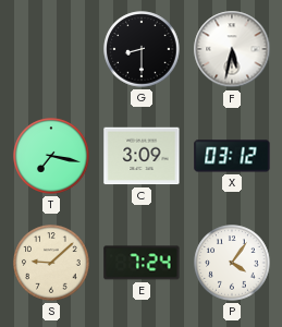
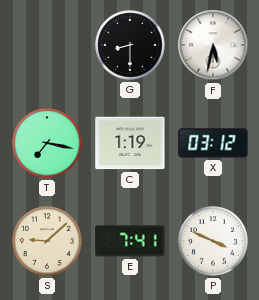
C: 3:09 -> 1:19 (130, 143)
E: 7:24 -> 7:41 (130, 241)
P: 4:06 -> 3:49 (213, 241)
